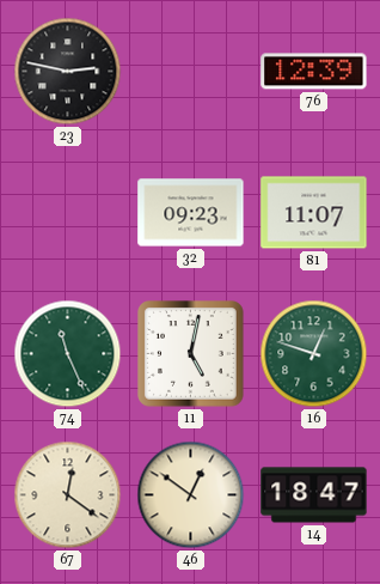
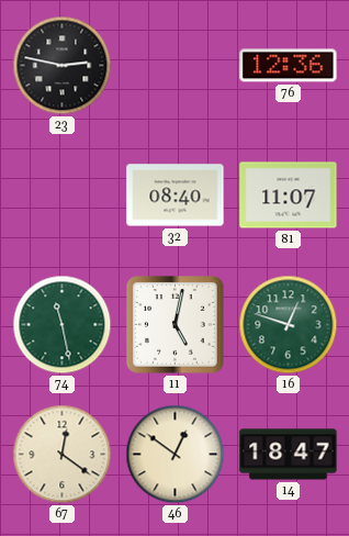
76: 12:39 -> 12:36 (289, 66)
32: 09:23 -> 08:40 (176, 196)
74: 11:26 -> 11:28 (63, 325)
